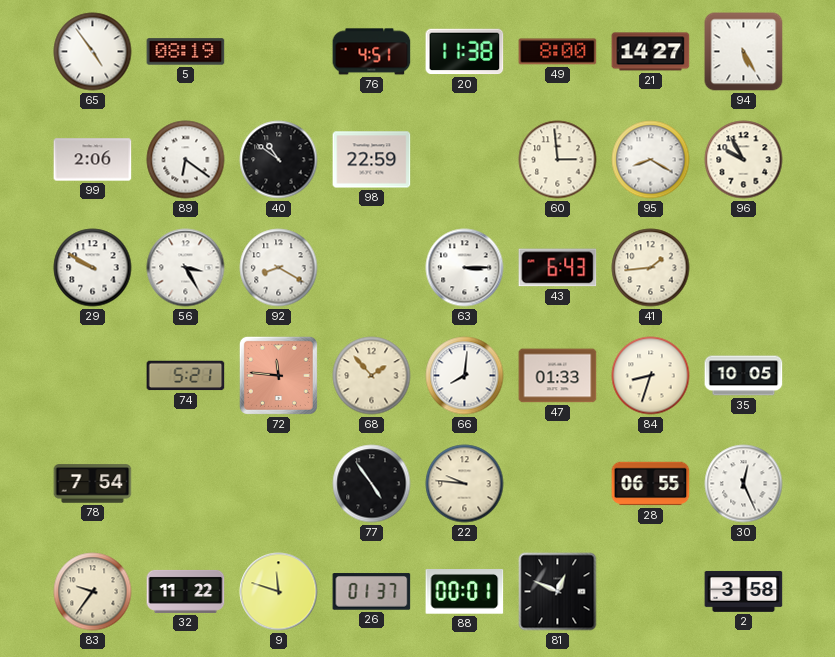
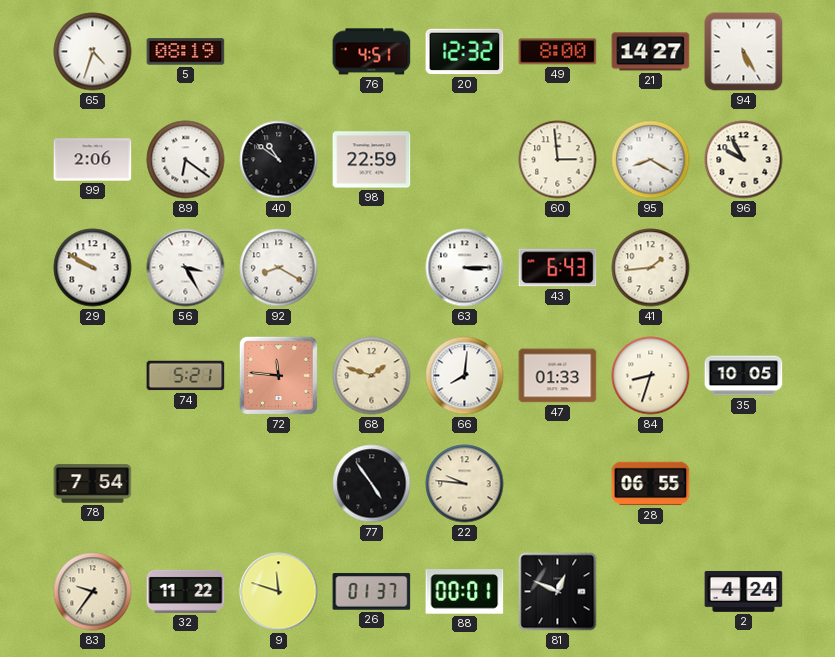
65: 4:54 -> 4:33 (93, 52)
20: 11:38 -> 12:32 (465, 52)
68: 1:53 -> 1:48 (372, 376)
30: 12:26 -> none (744, 484)
2: 3:58 -> 4:24 (744, 591)
